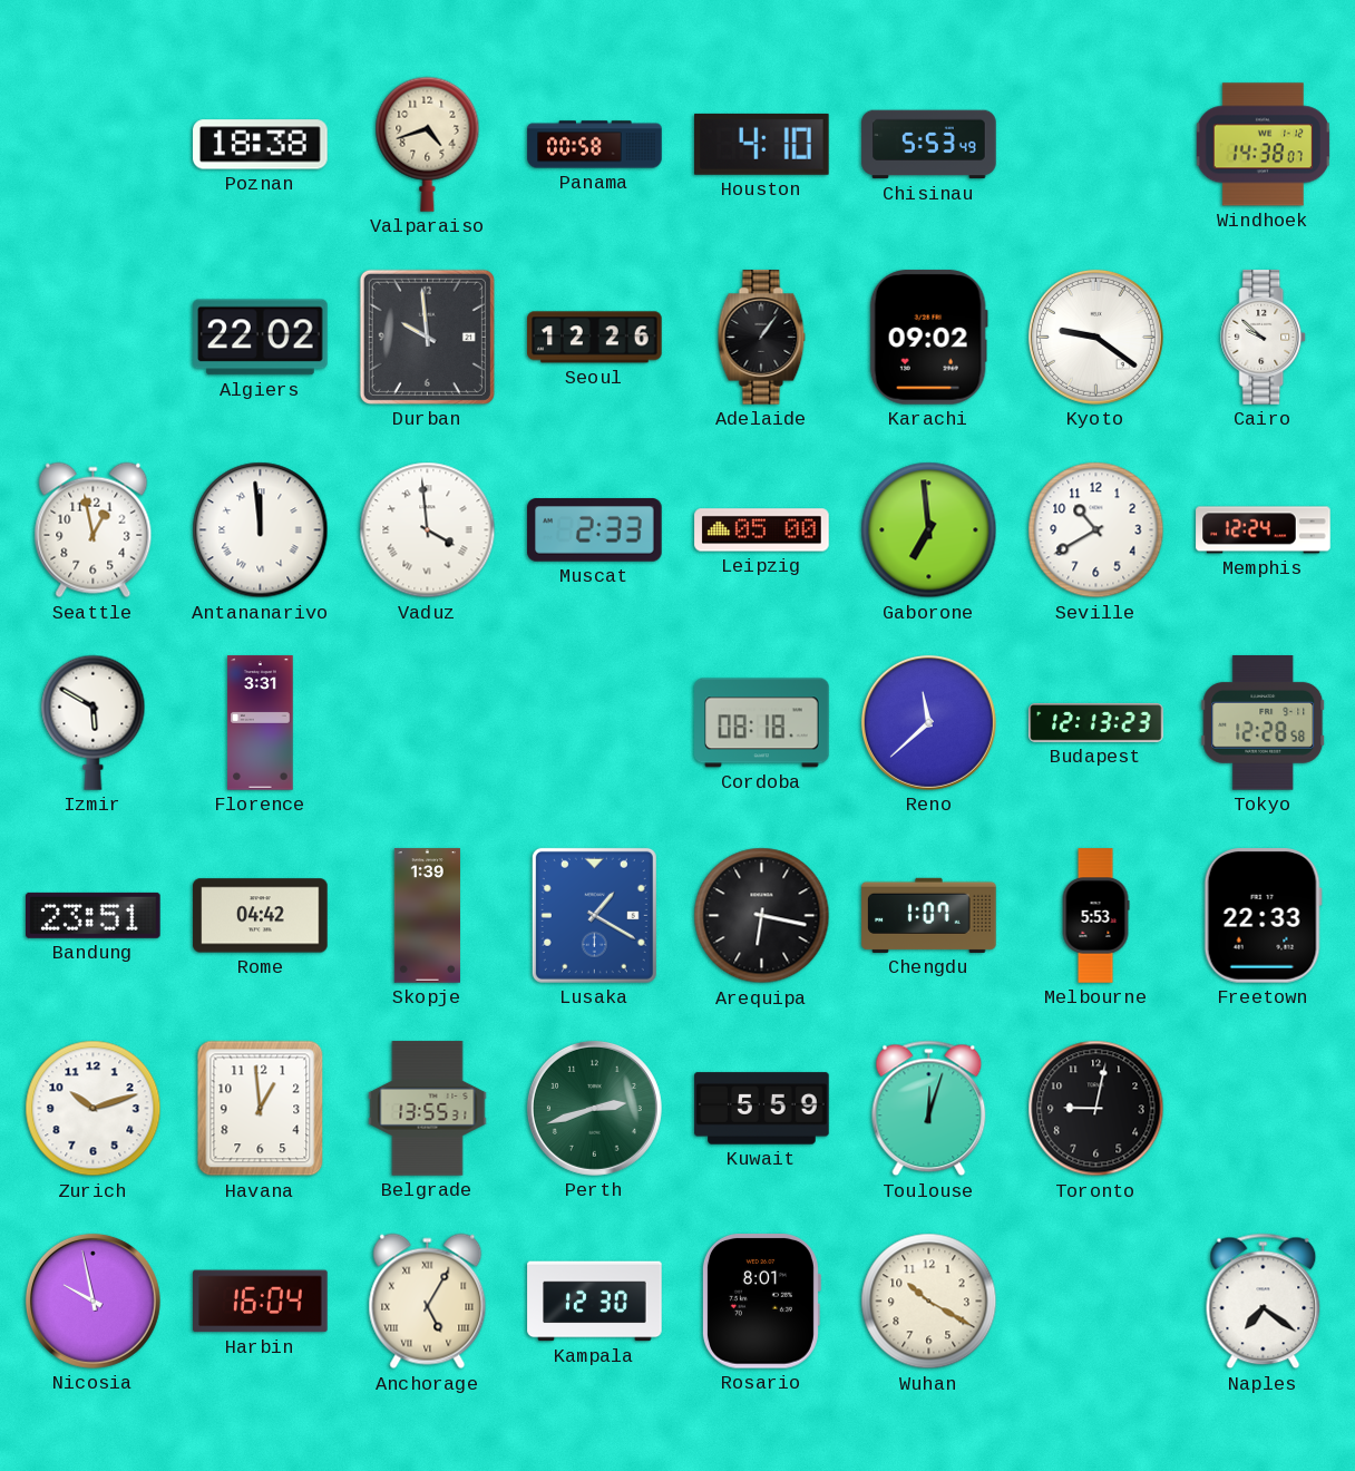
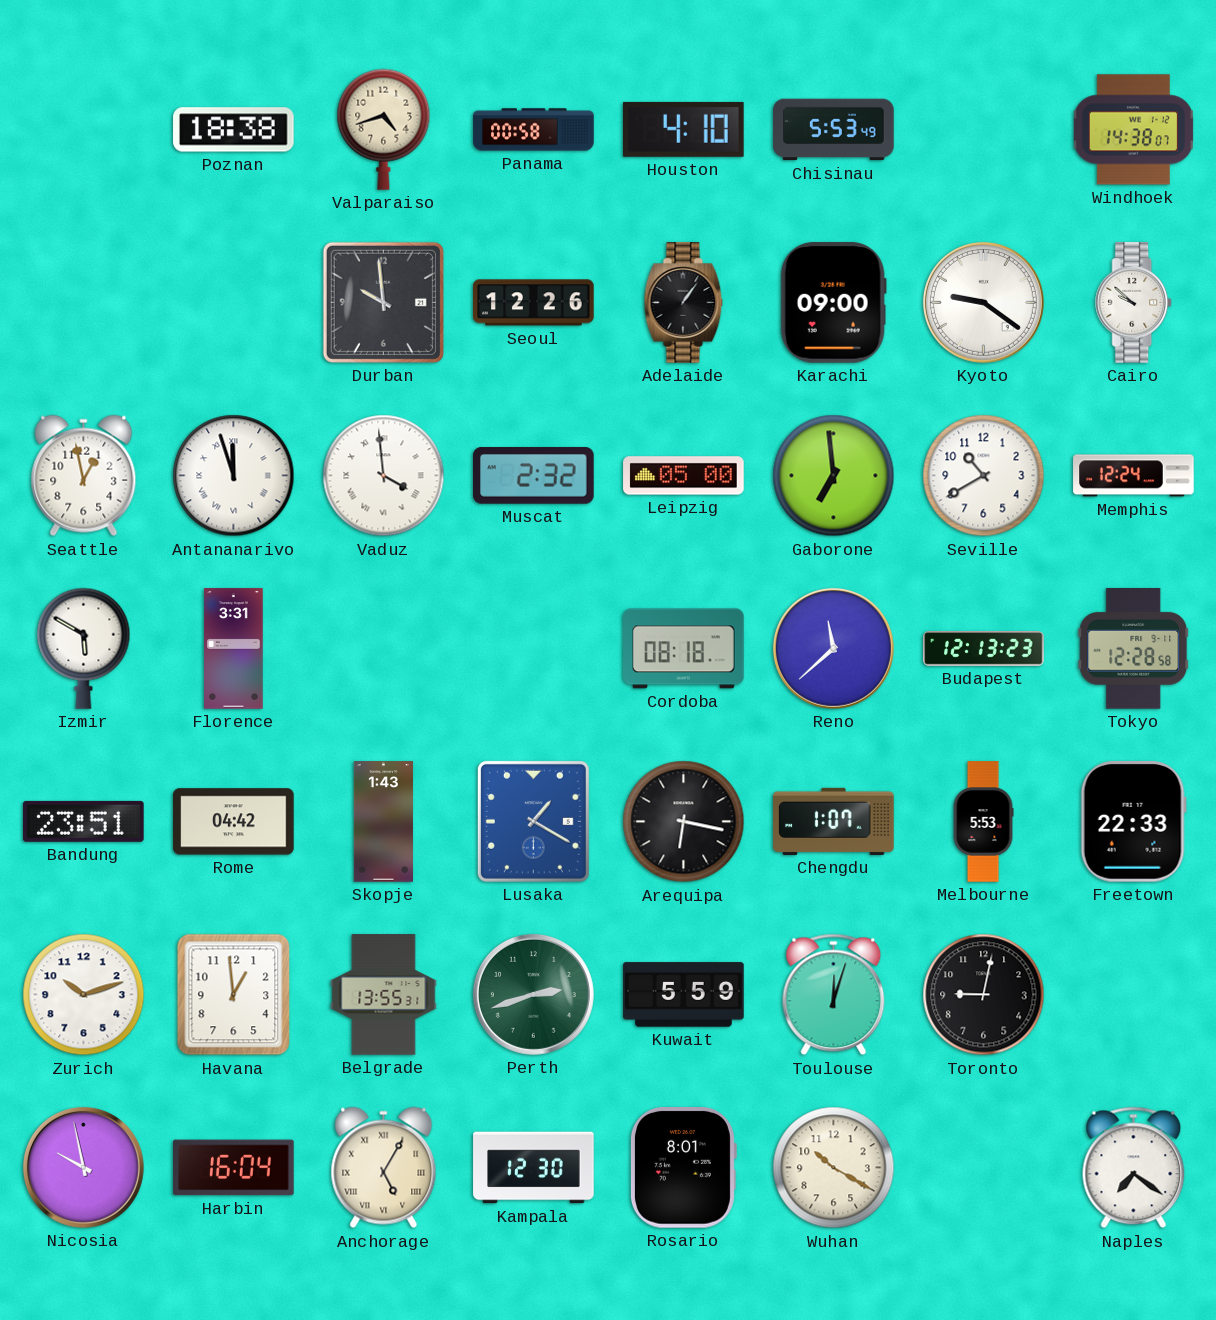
Algiers: 22:02 -> none (261, 338)
Karachi: 09:02 -> 09:00 (833, 303)
Antananarivo: 11:59 -> 11:57 (234, 476)
Muscat: 2:33 -> 2:32 (534, 476)
Skopje: 1:39 -> 1:43 (383, 822)
